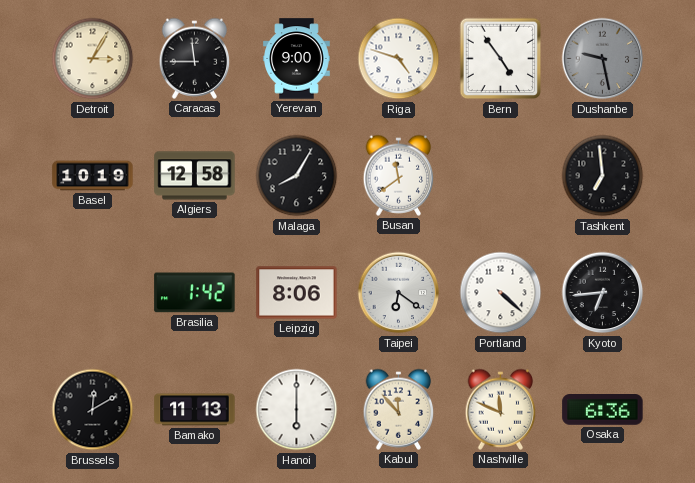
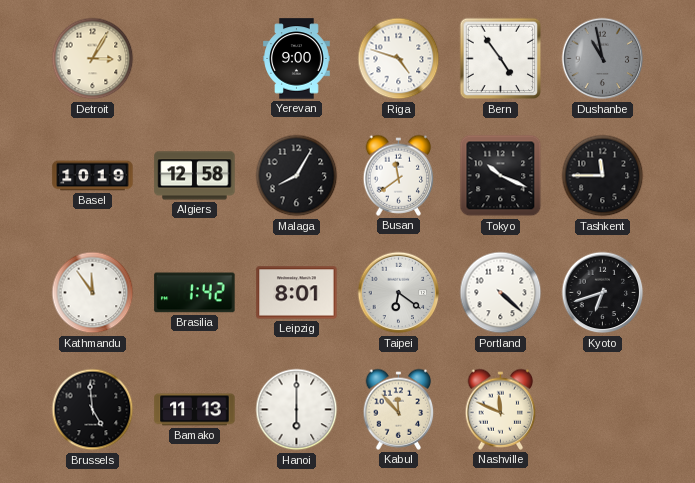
Caracas: 11:45 -> none (195, 58)
Dushanbe: 9:28 -> 10:58 (603, 59)
Tokyo: none -> 10:19 (501, 176)
Tashkent: 6:59 -> 11:45 (603, 176)
Kathmandu: none -> 11:54 (93, 293)
Leipzig: 8:06 -> 8:01 (297, 293)
Kyoto: 6:44 -> 6:42 (603, 293)
Brussels: 12:10 -> 4:59 (93, 410)
Osaka: 6:36 -> none (603, 410)
